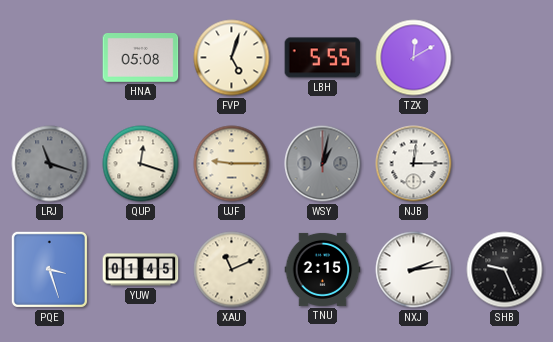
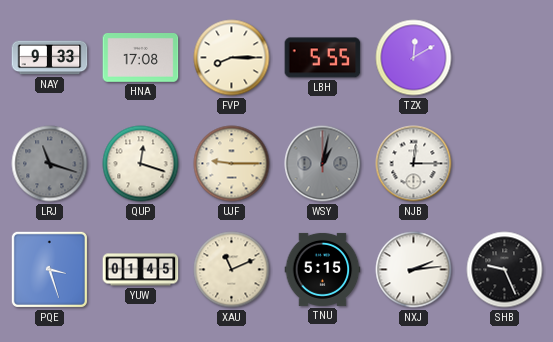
NAY: none -> 9:33 (50, 58)
HNA: 05:08 -> 17:08 (141, 58)
FVP: 5:03 -> 8:15 (232, 58)
TNU: 2:15 -> 5:15 (323, 269)
